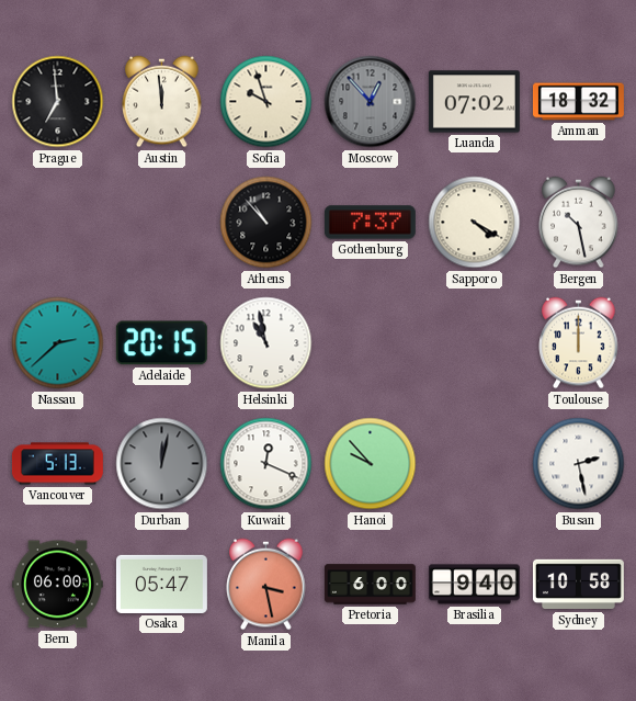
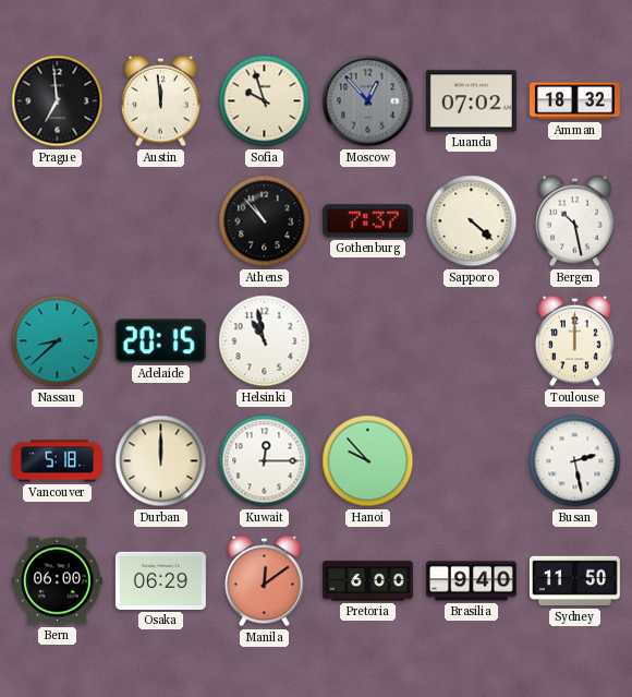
Sapporo: 4:20 -> 4:22 (472, 221)
Nassau: 2:38 -> 8:38 (58, 341)
Vancouver: 5:13 -> 5:18 (57, 461)
Durban: 12:02 -> 12:00 (161, 461)
Durban dial: grey -> cream (161, 461)
Kuwait: 12:19 -> 12:15 (265, 461)
Osaka: 05:47 -> 06:29 (160, 580)
Manila: 3:28 -> 12:09 (265, 581)
Sydney: 10:58 -> 11:50 (574, 581)
